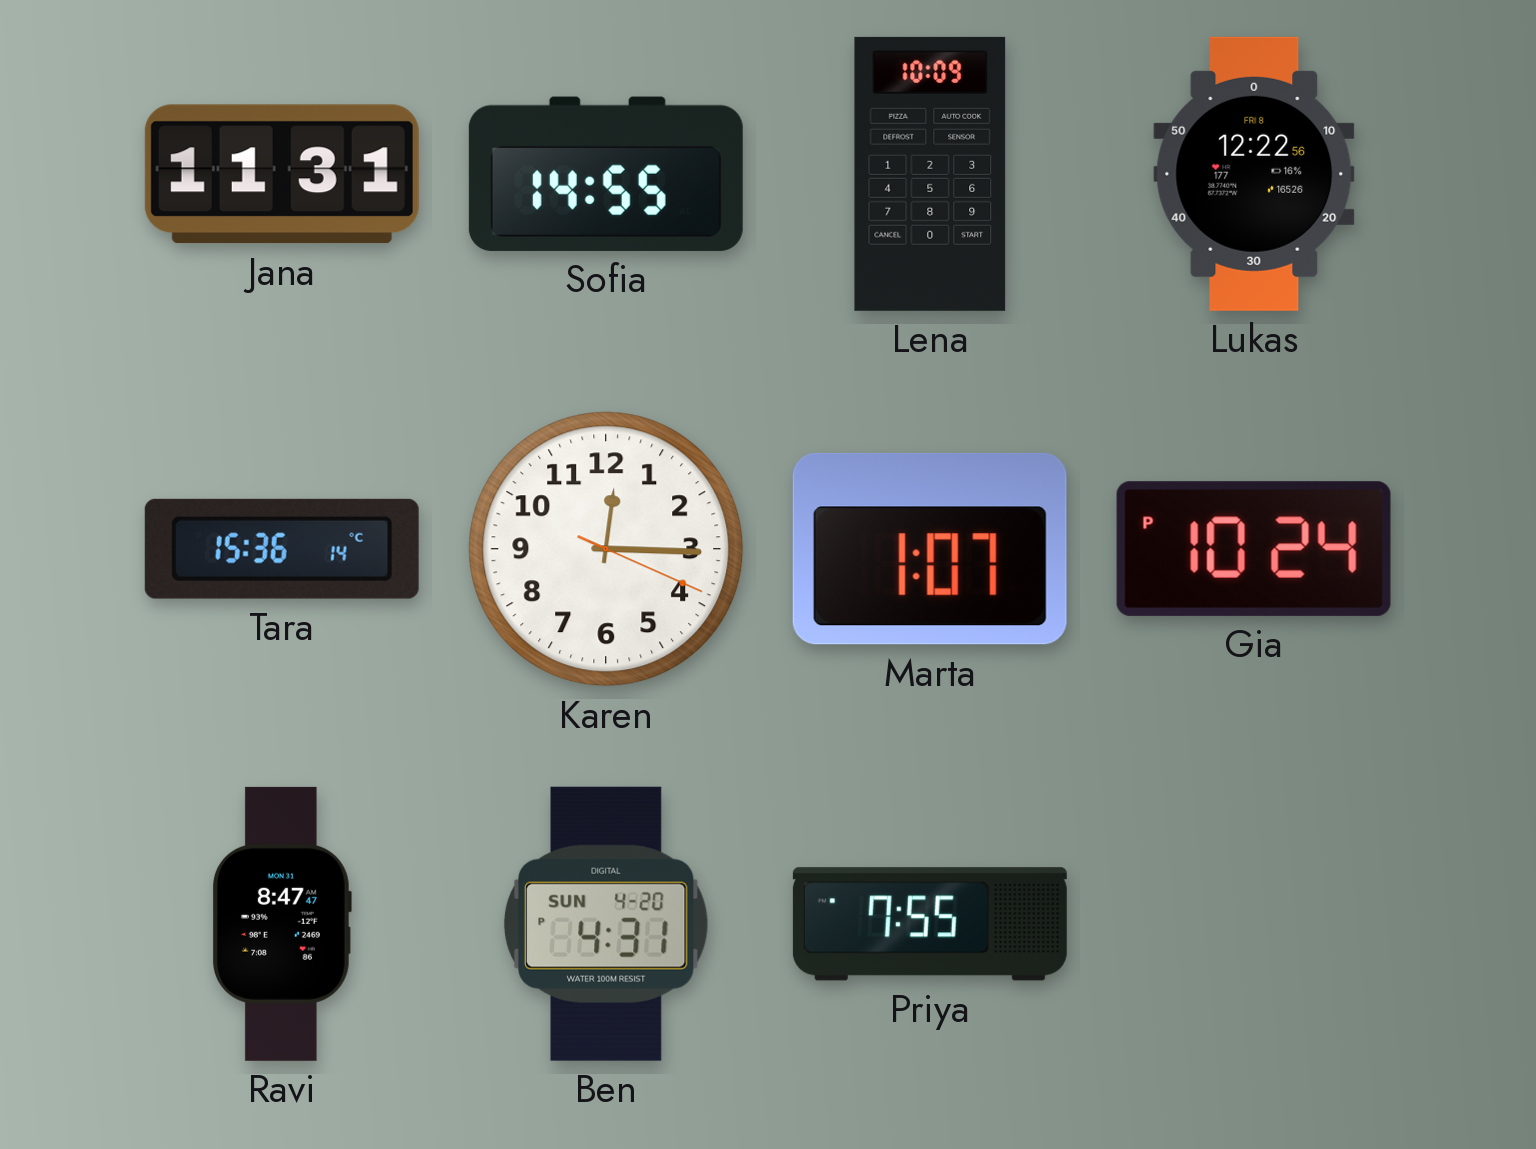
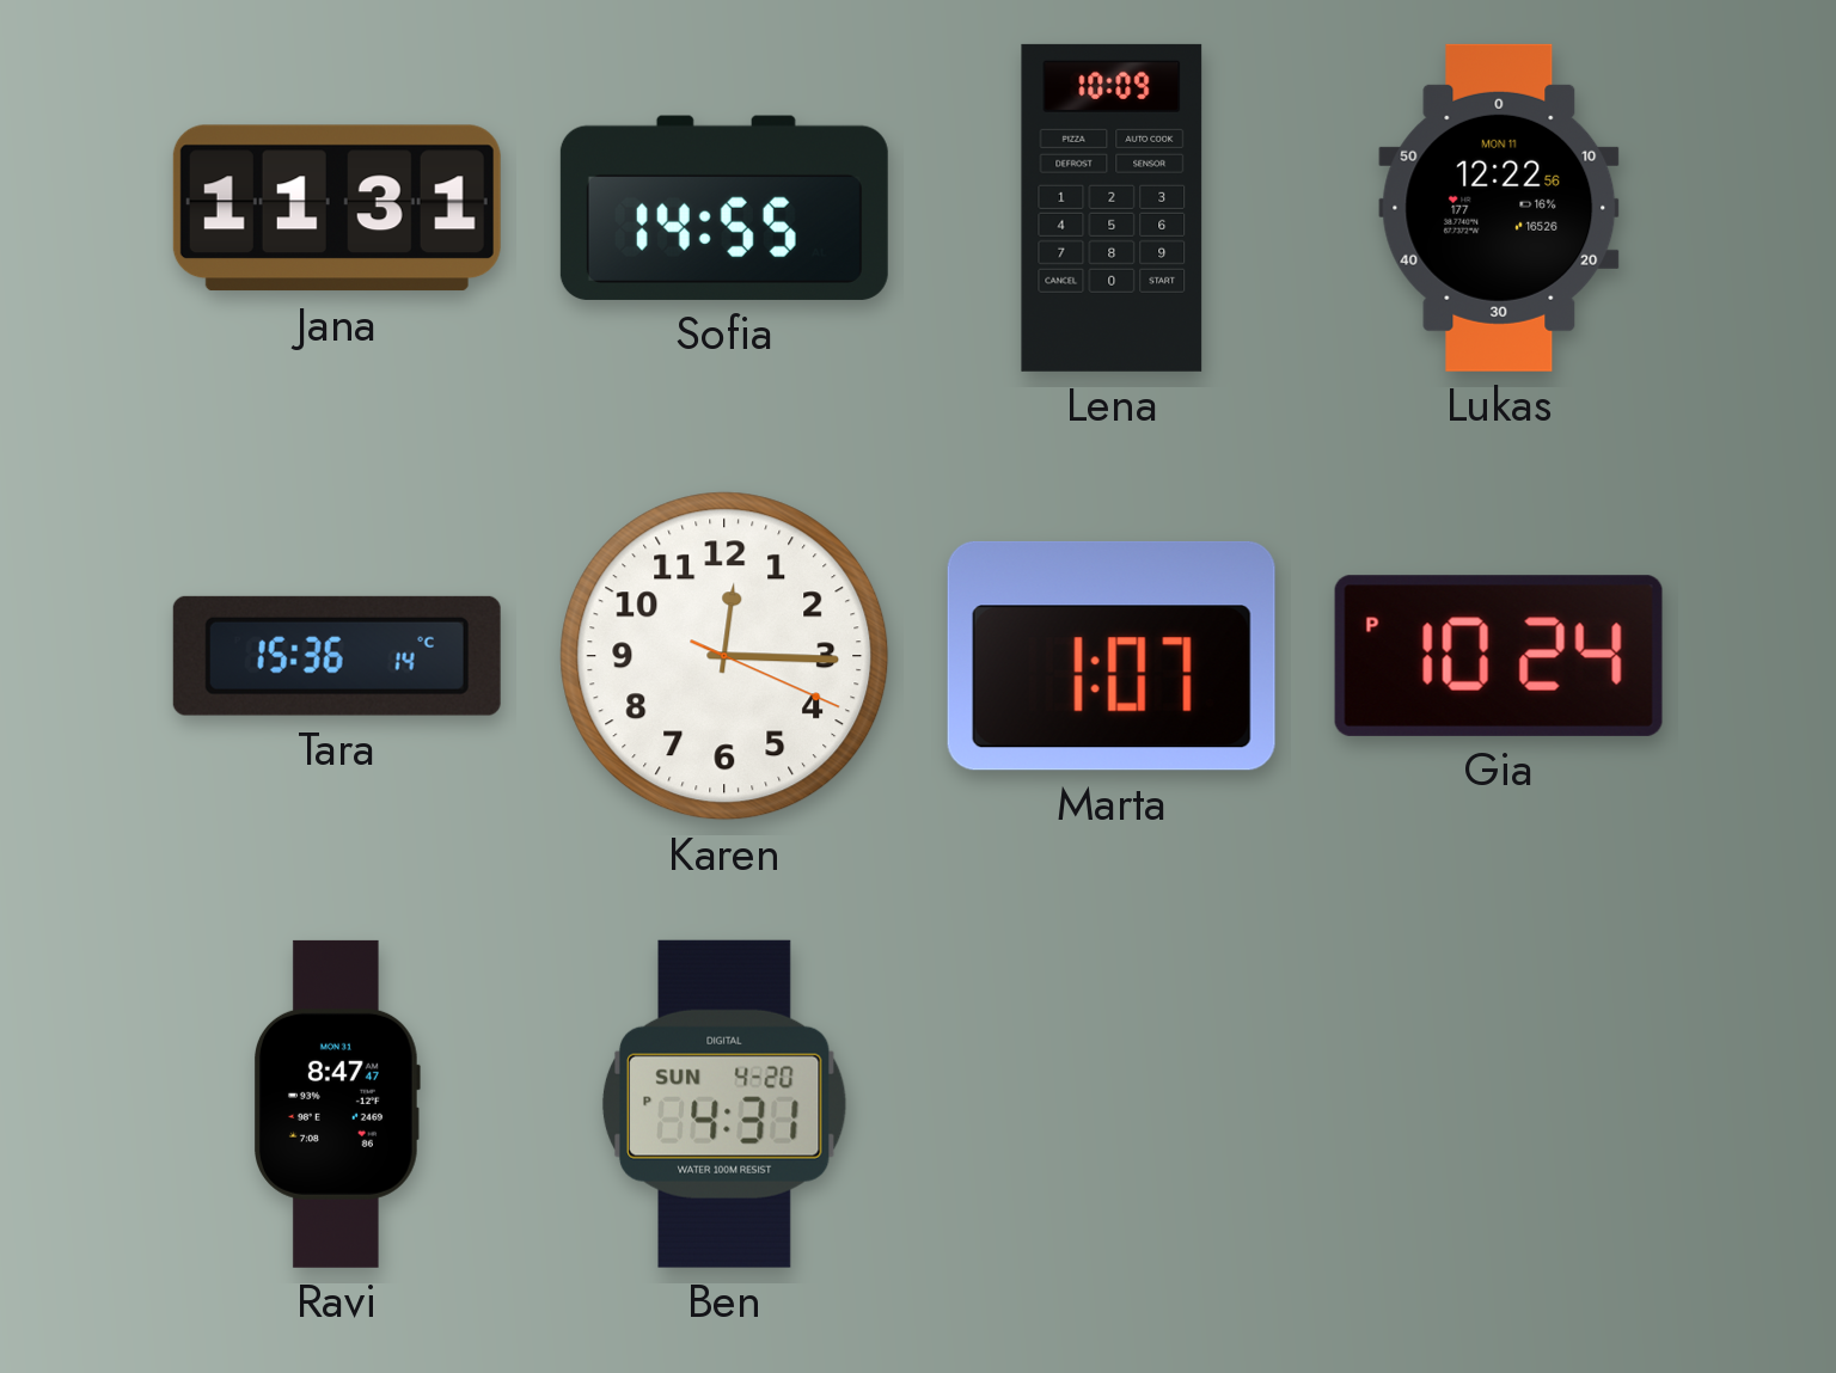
Lukas date: FRI 8 -> MON 11 (1499, 208)
Priya: 7:55 -> none (930, 924)
